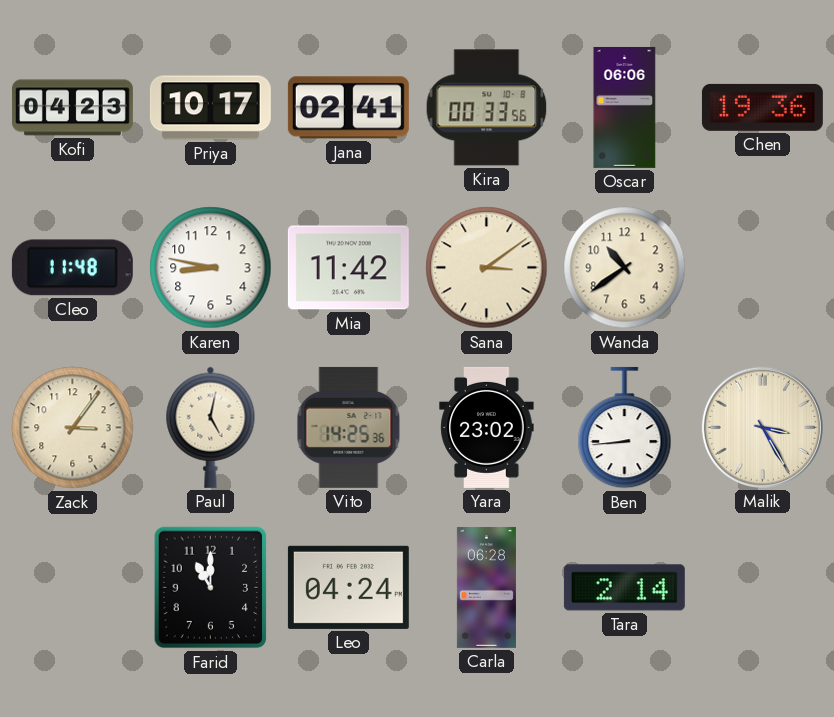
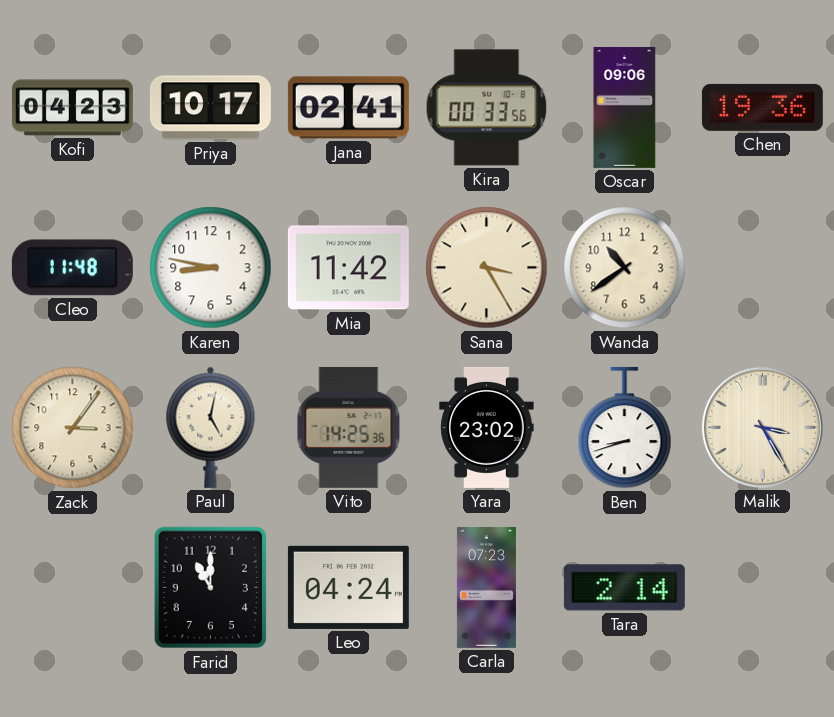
Oscar: 06:06 -> 09:06 (625, 107)
Sana: 3:09 -> 3:25 (487, 268)
Ben: 8:44 -> 8:42 (625, 428)
Carla: 06:28 -> 07:23 (486, 587)
